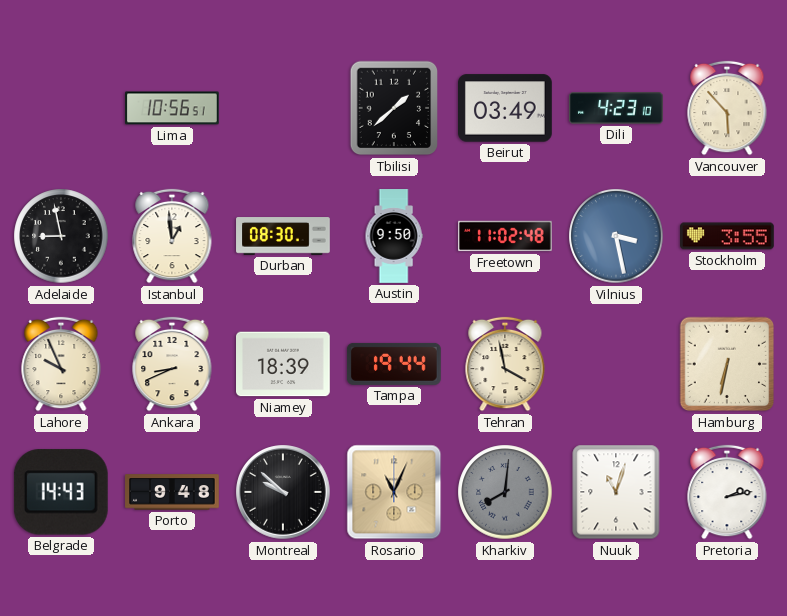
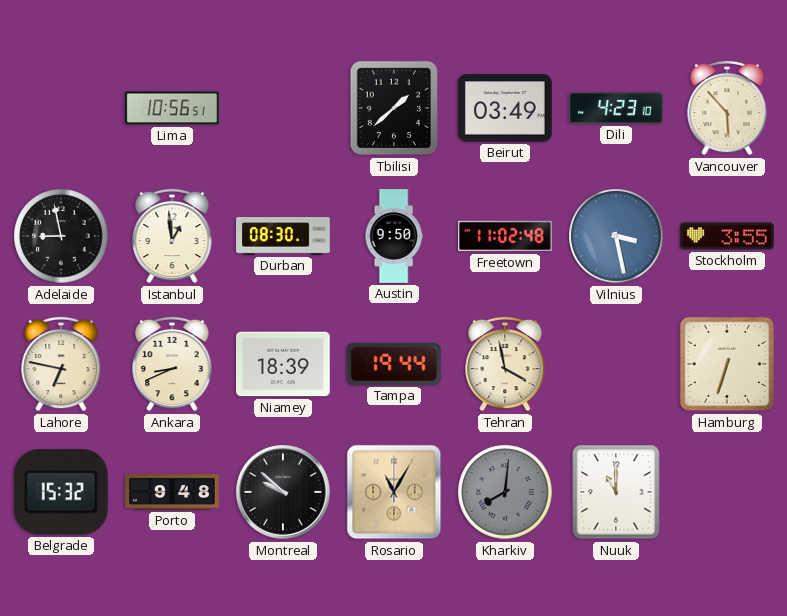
Lahore: 9:56 -> 6:47 (61, 364)
Hamburg: 6:32 -> 6:33 (727, 364)
Belgrade: 14:43 -> 15:32 (61, 492)
Rosario: 11:04 -> 11:05 (394, 492)
Nuuk: 11:03 -> 11:00 (616, 492)
Pretoria: 2:13 -> none (727, 492)
